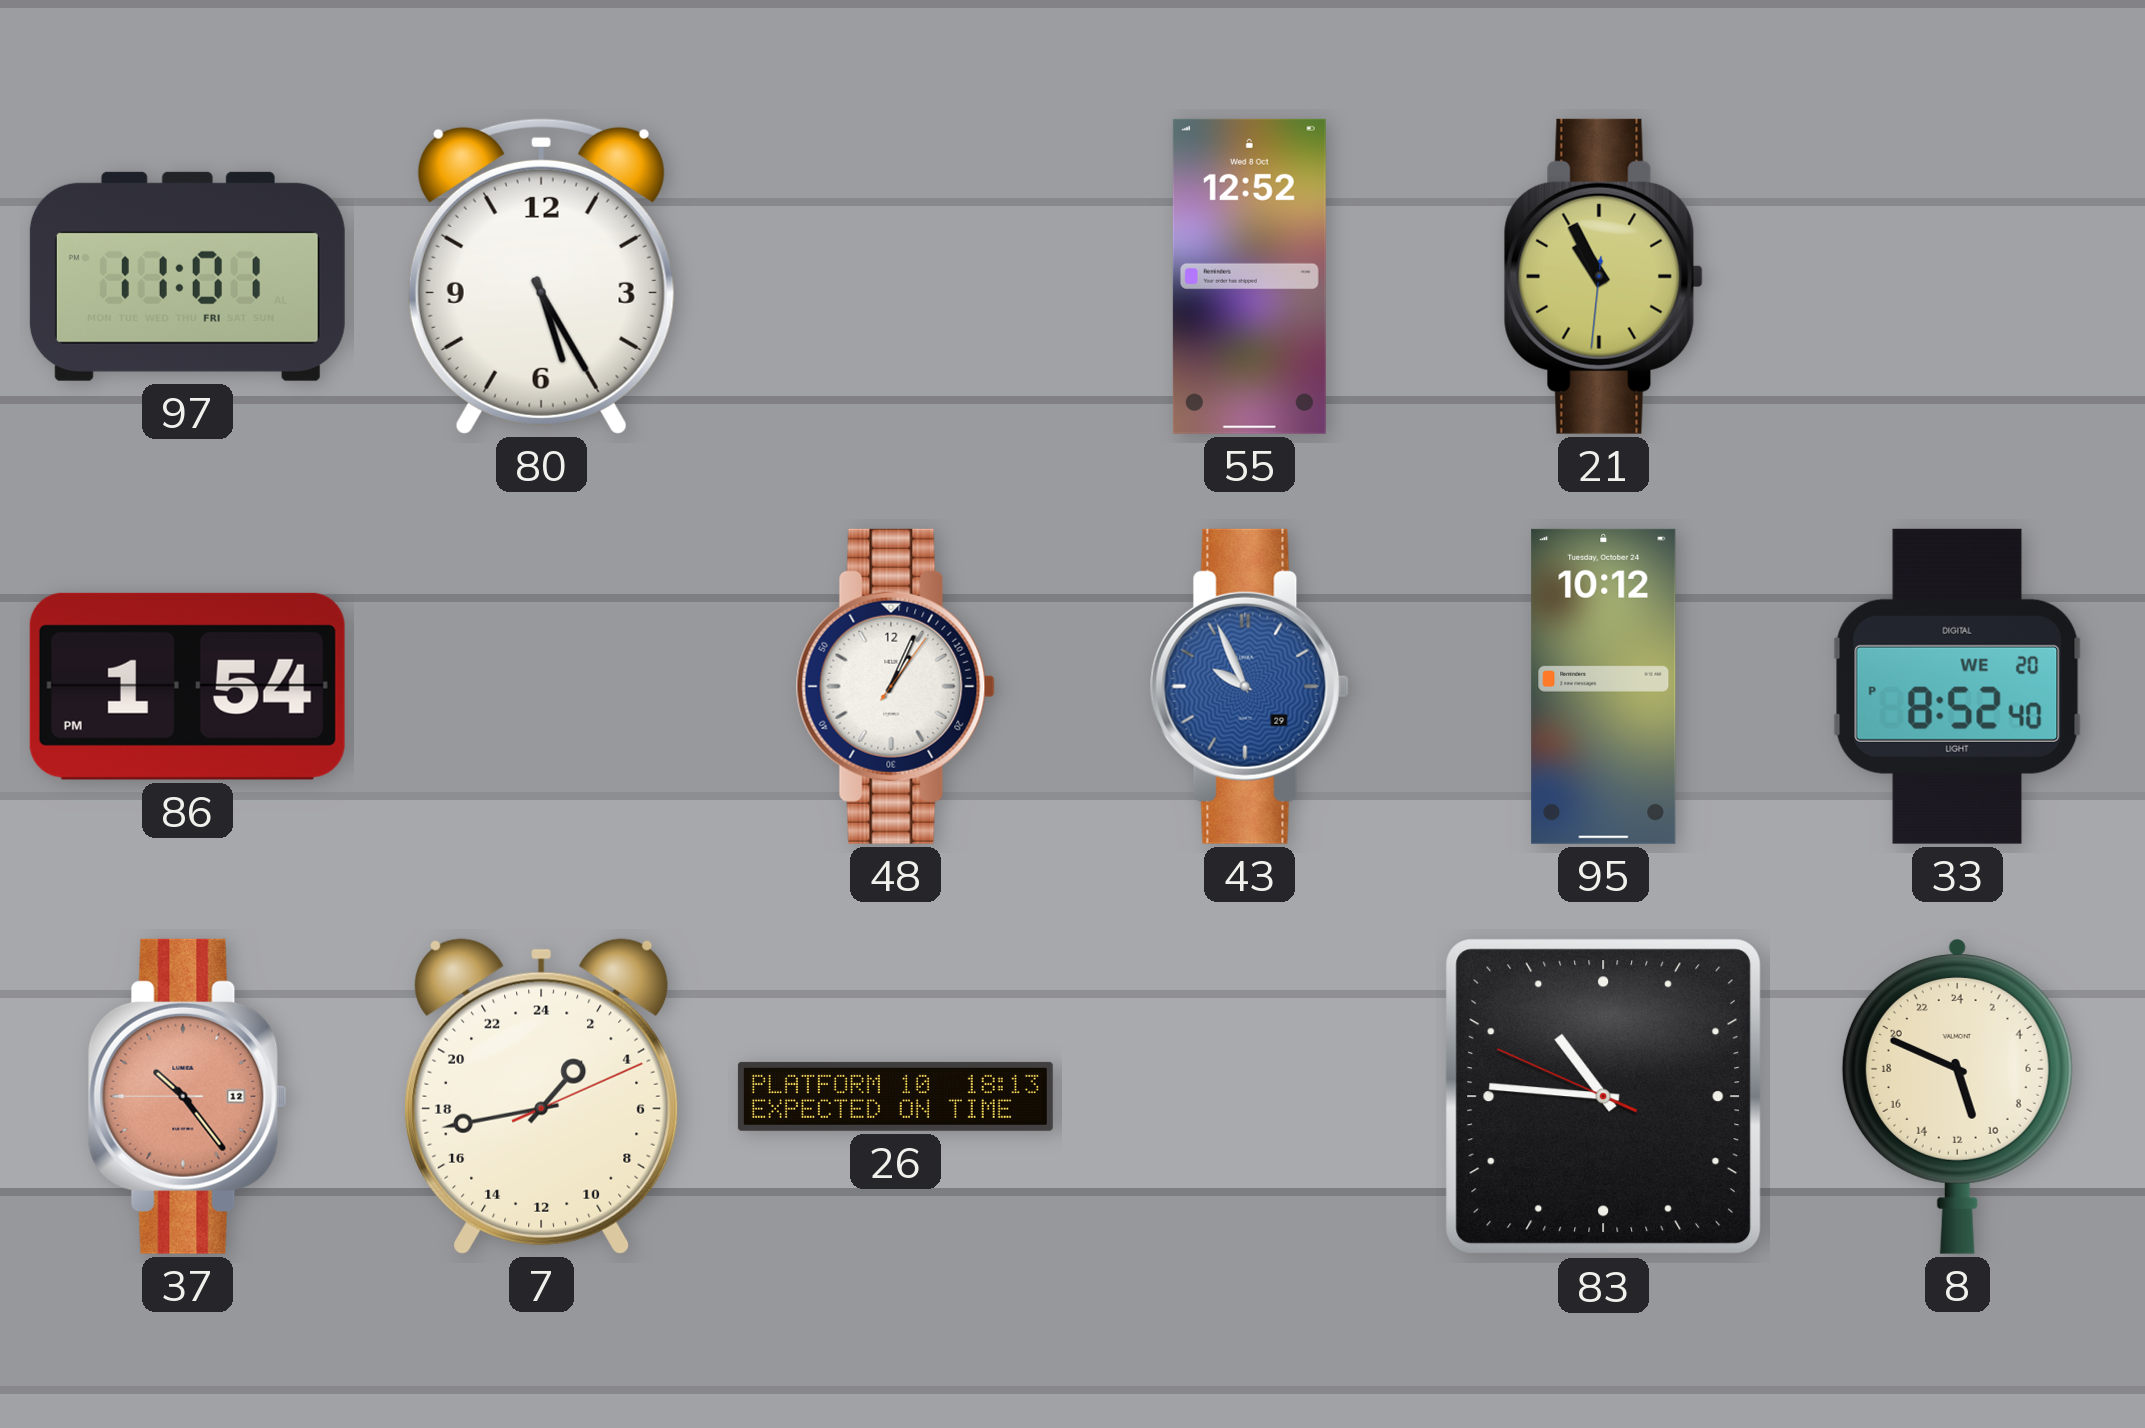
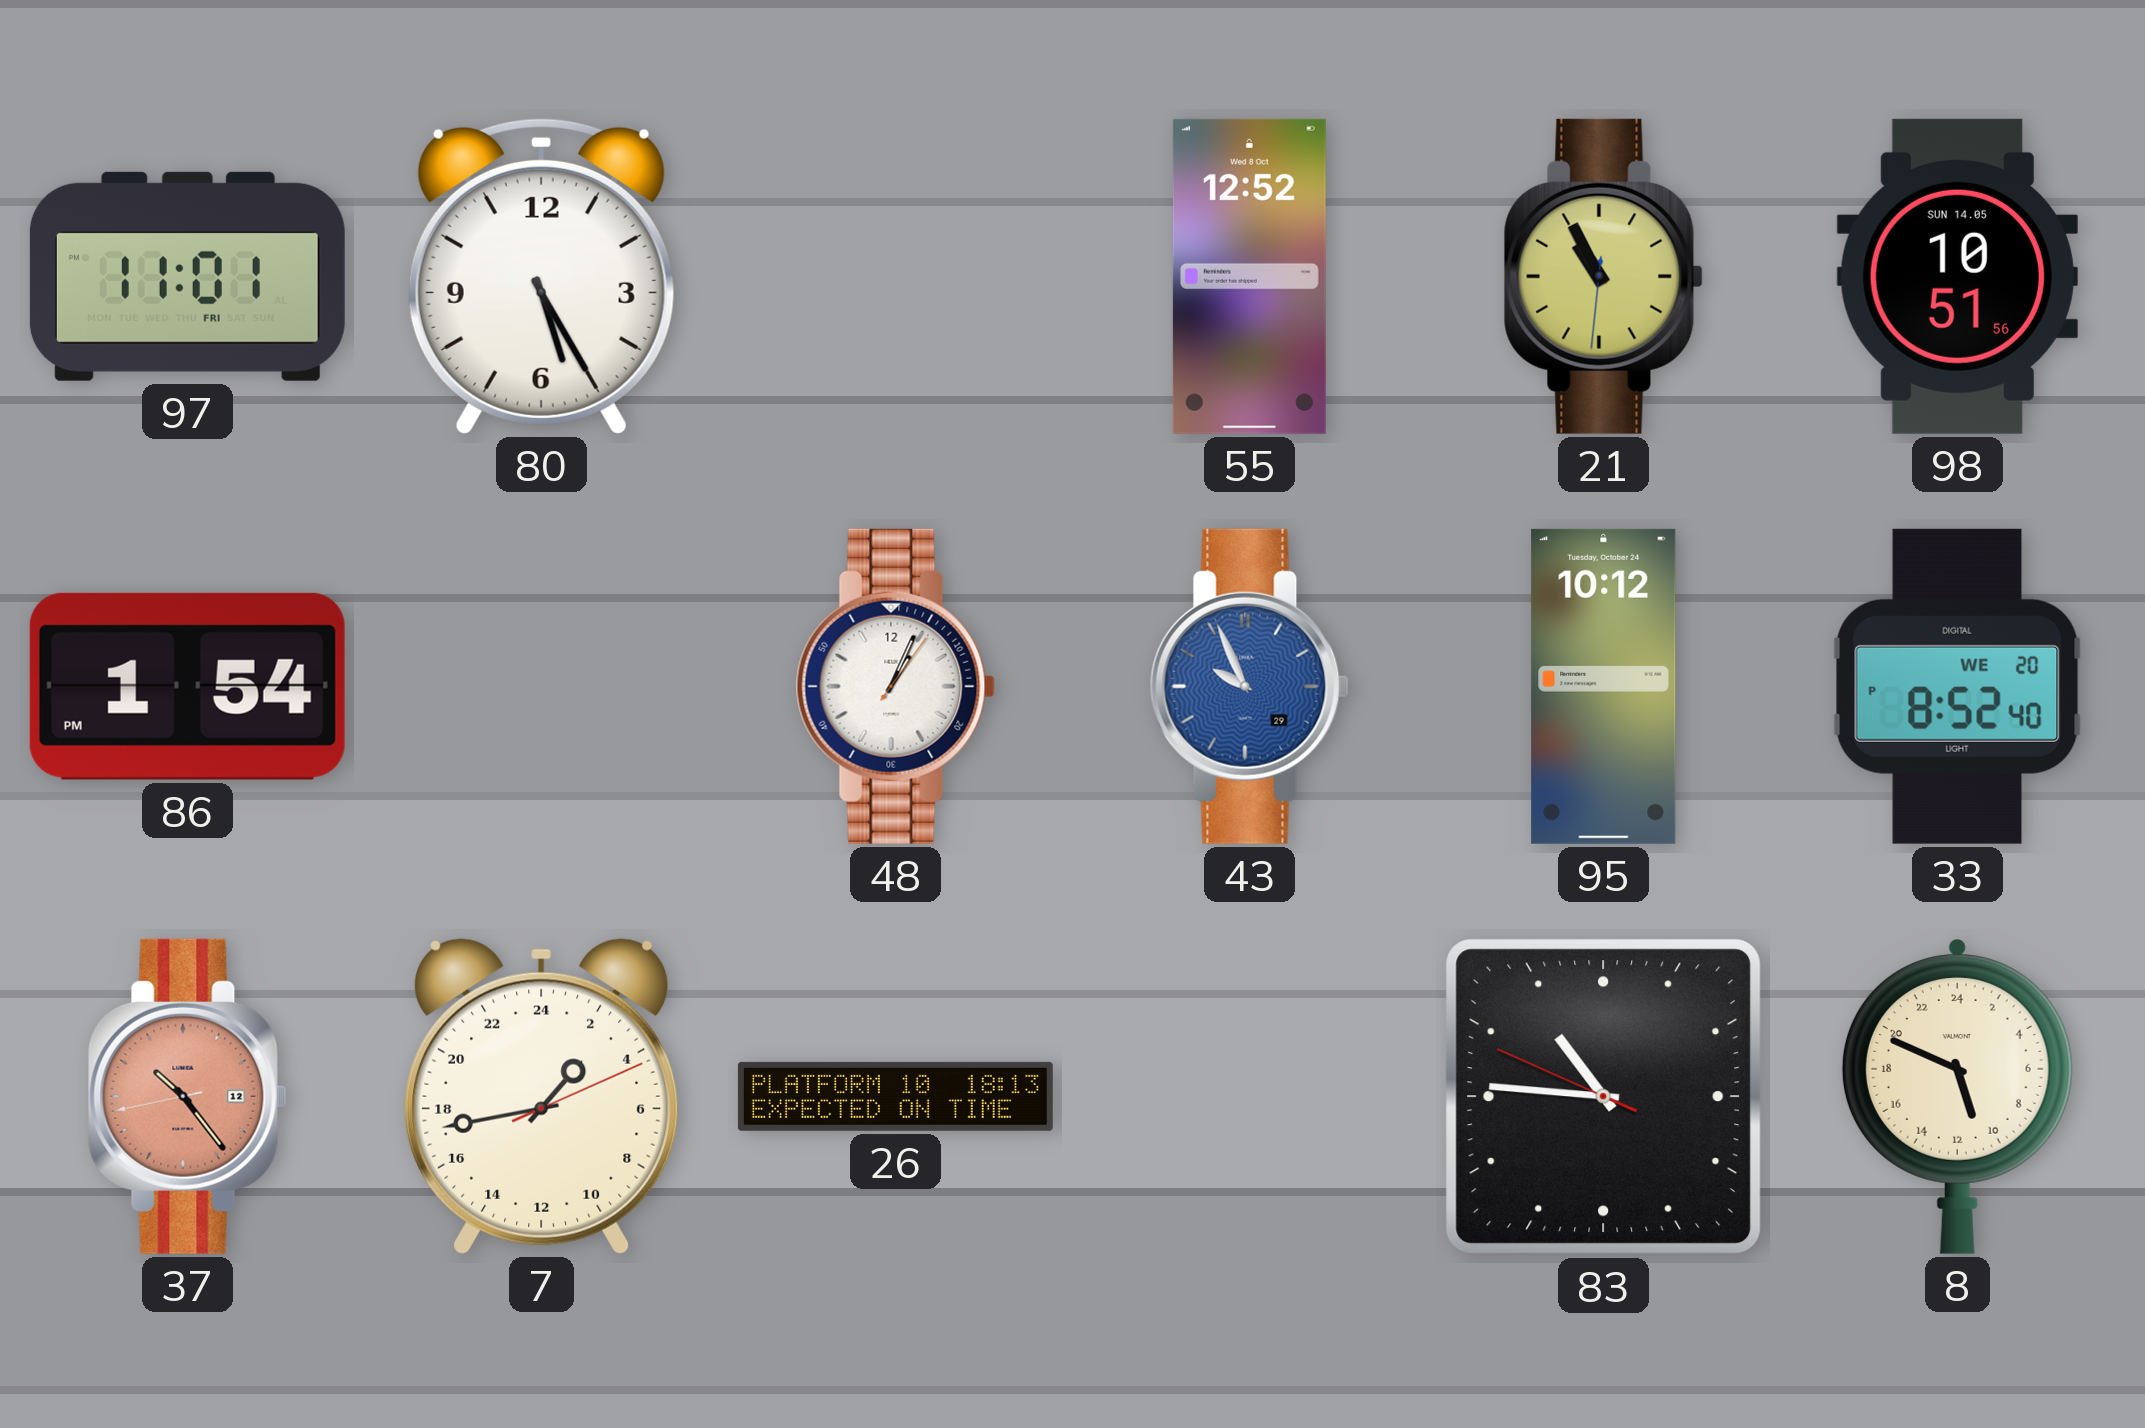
98: none -> 10:51 (1957, 276)
37: 10:23:45 -> 10:23:43 (187, 1096)
